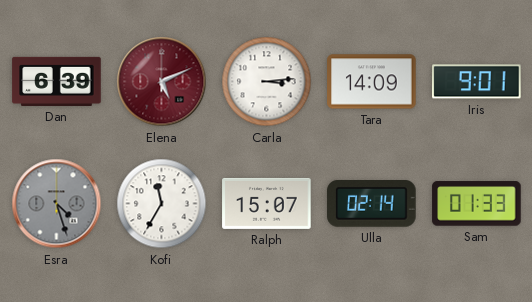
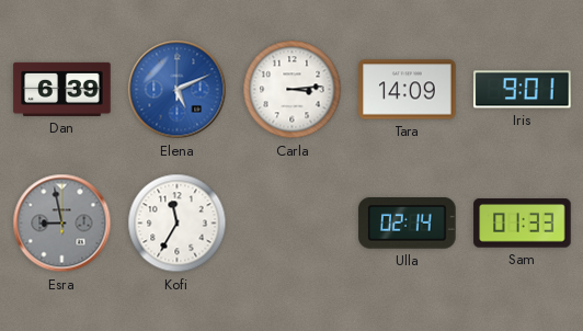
Elena dial: burgundy -> blue (178, 90)
Esra: 4:27 -> 8:58 (62, 224)
Ralph: 15:07 -> none (267, 203)
